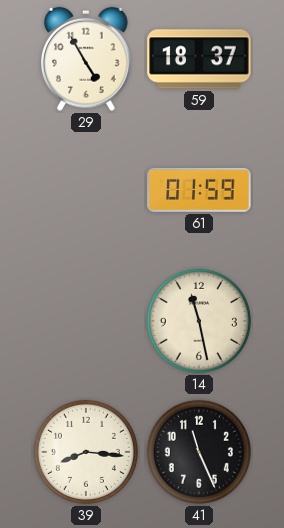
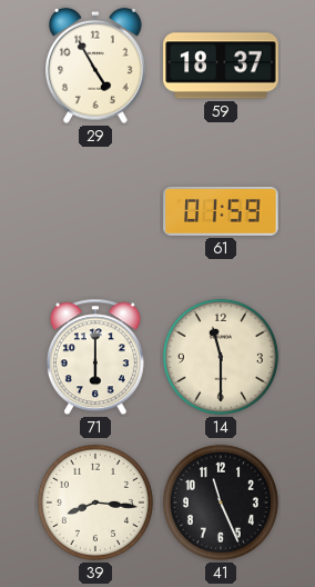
71: none -> 6:00 (95, 357)
14: 11:28 -> 11:30 (221, 357)
